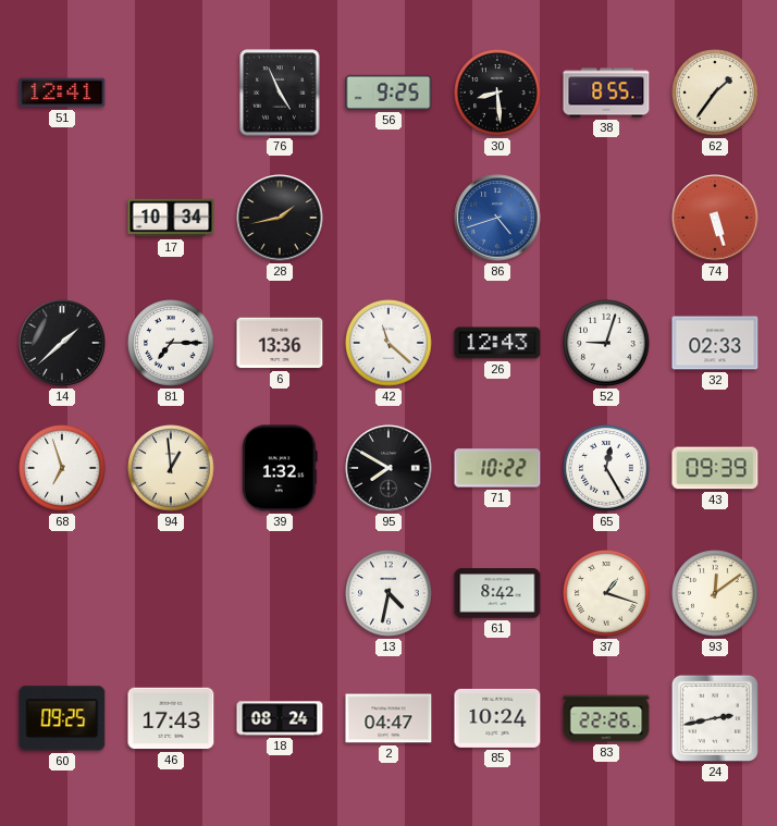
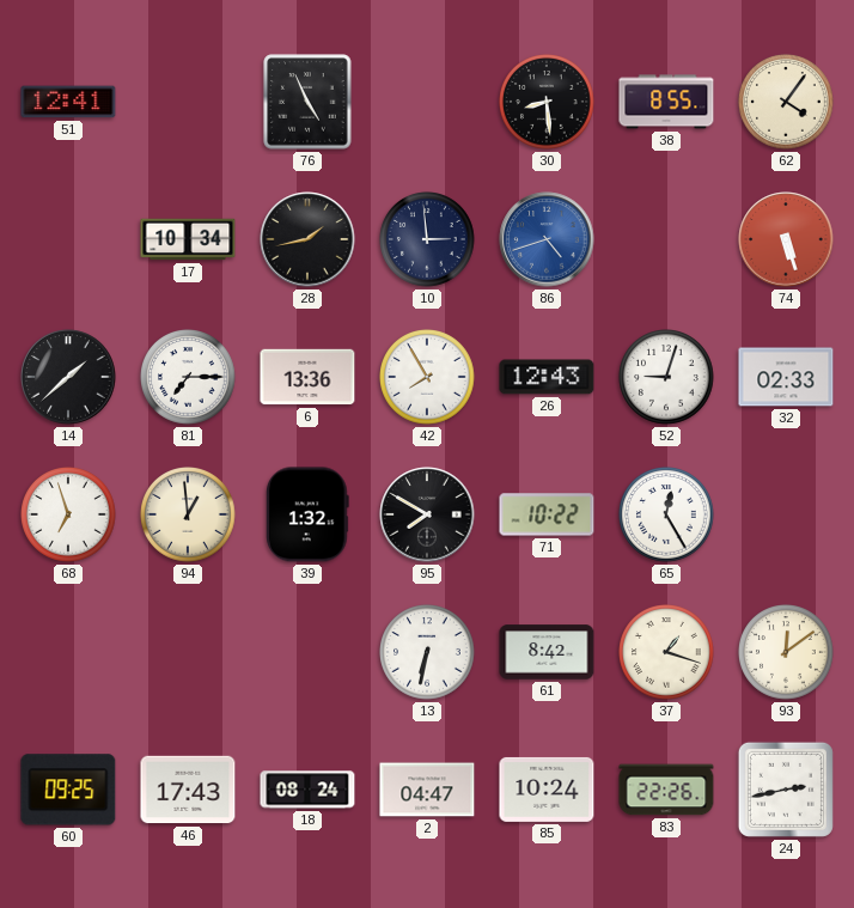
56: 9:25 -> none (388, 93)
62: 1:36 -> 4:06 (787, 103)
10: none -> 2:59 (428, 240)
42: 11:22 -> 7:55 (428, 378)
43: 09:39 -> none (715, 468)
13: 4:32 -> 6:32 (428, 653)
